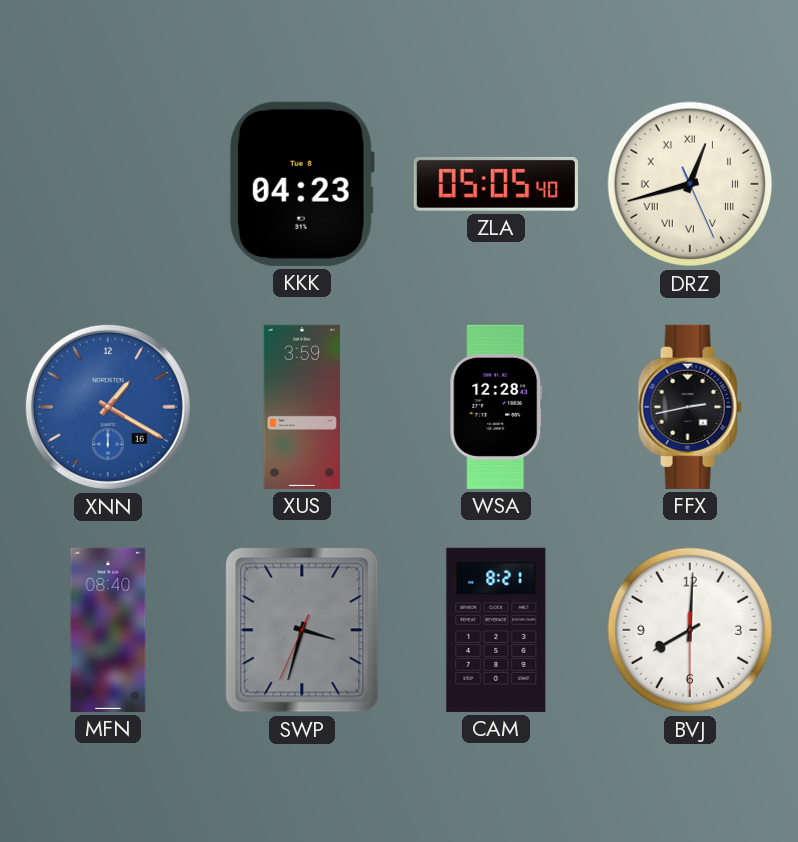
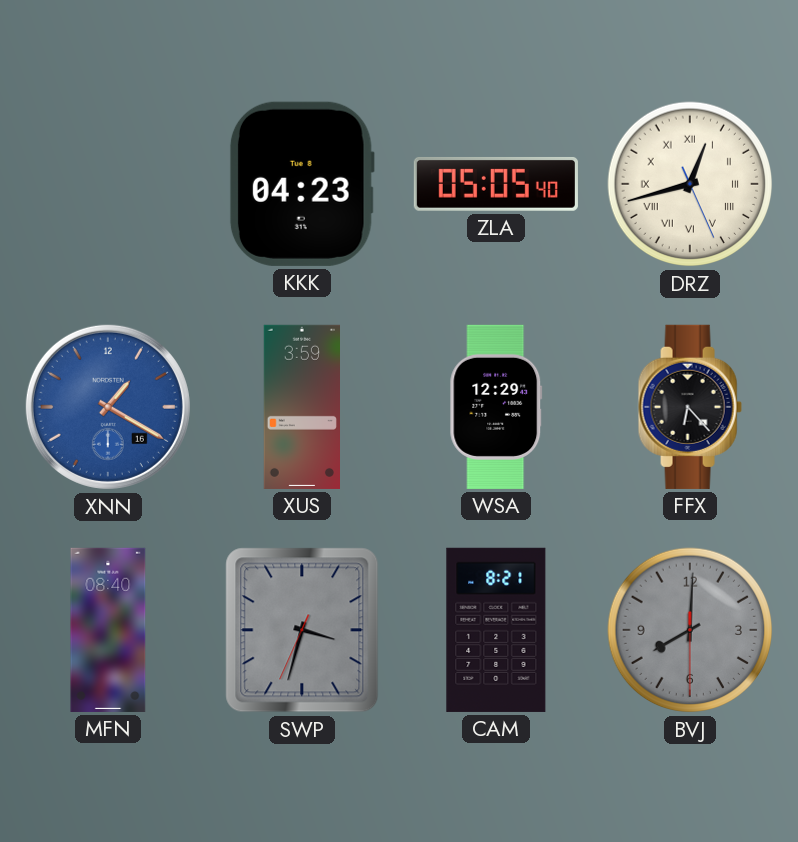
WSA: 12:28 -> 12:29 (496, 407)
FFX: 2:43 -> 6:23 (690, 407)
BVJ dial: white -> grey (690, 630)
